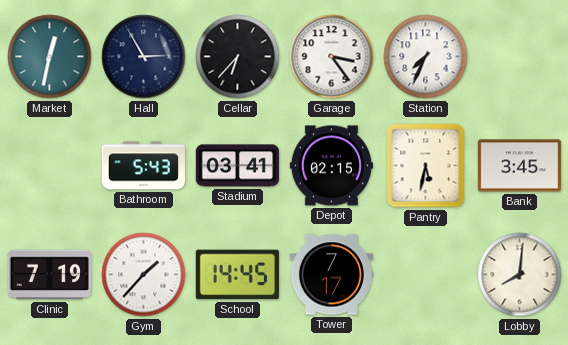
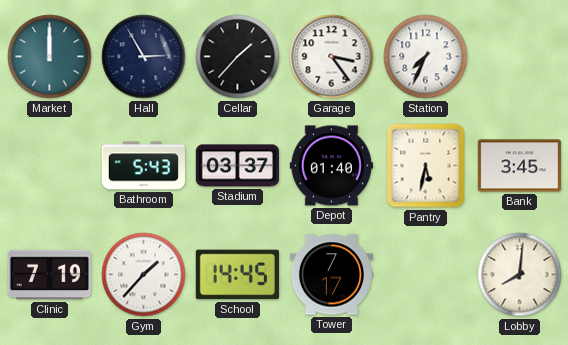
Market: 12:32 -> 12:00 (50, 57)
Cellar: 6:37 -> 1:37 (238, 57)
Stadium: 03:41 -> 03:37 (237, 166)
Depot: 02:15 -> 01:40 (331, 166)
